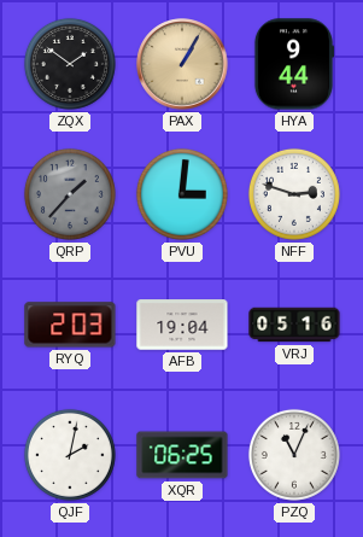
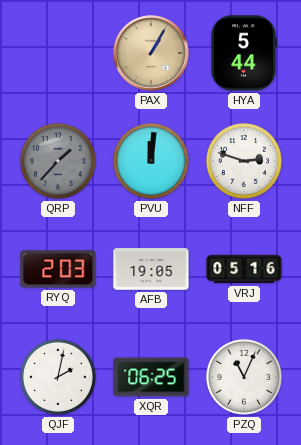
ZQX: 1:51 -> none (70, 64)
HYA: 9:44 -> 5:44 (243, 53)
PVU: 3:01 -> 12:01 (151, 161)
AFB: 19:04 -> 19:05 (151, 269)
